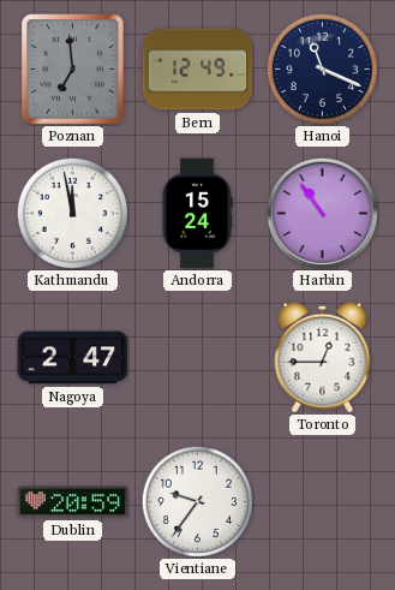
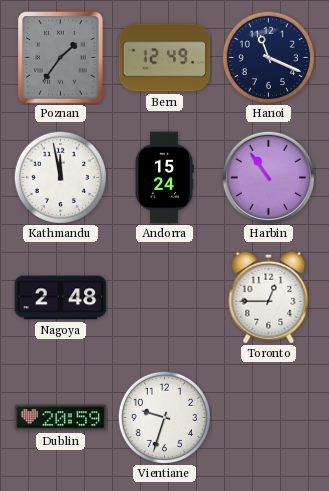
Poznan: 6:59 -> 1:36 (61, 58)
Nagoya: 2:47 -> 2:48 (61, 298)
Vientiane: 9:36 -> 9:33 (164, 417)
